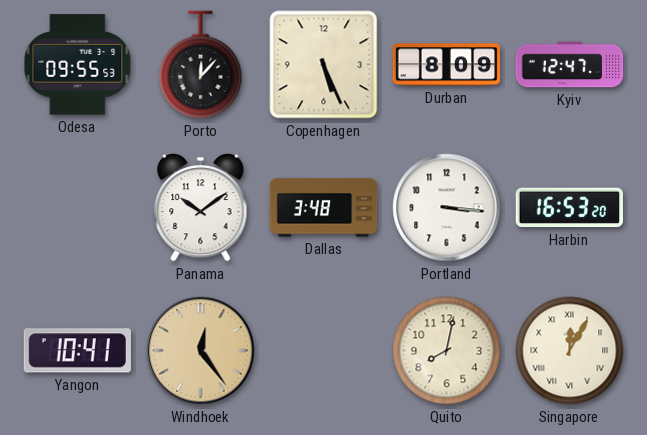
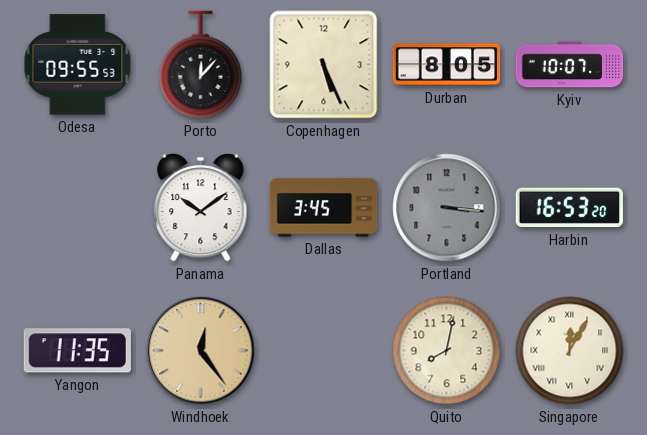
Durban: 8:09 -> 8:05 (447, 65)
Kyiv: 12:47 -> 10:07 (570, 65)
Dallas: 3:48 -> 3:45 (324, 208)
Portland dial: white -> grey (447, 208)
Yangon: 10:41 -> 11:35 (77, 351)
